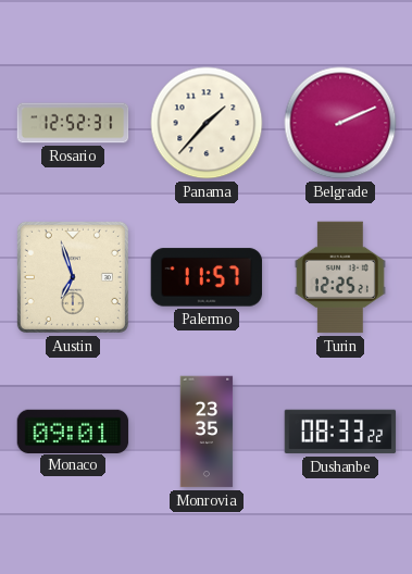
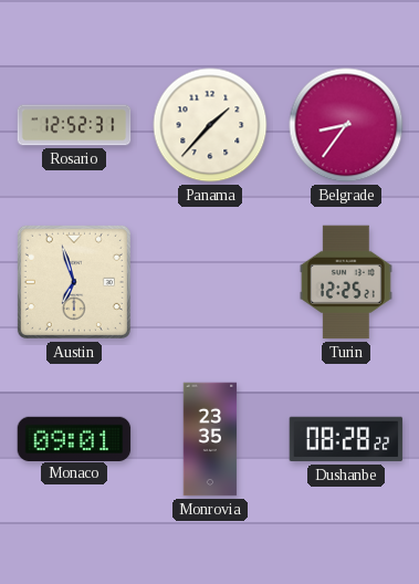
Belgrade: 2:11 -> 8:36 (346, 125)
Palermo: 11:57 -> none (207, 277)
Dushanbe: 08:33 -> 08:28 (346, 439)
